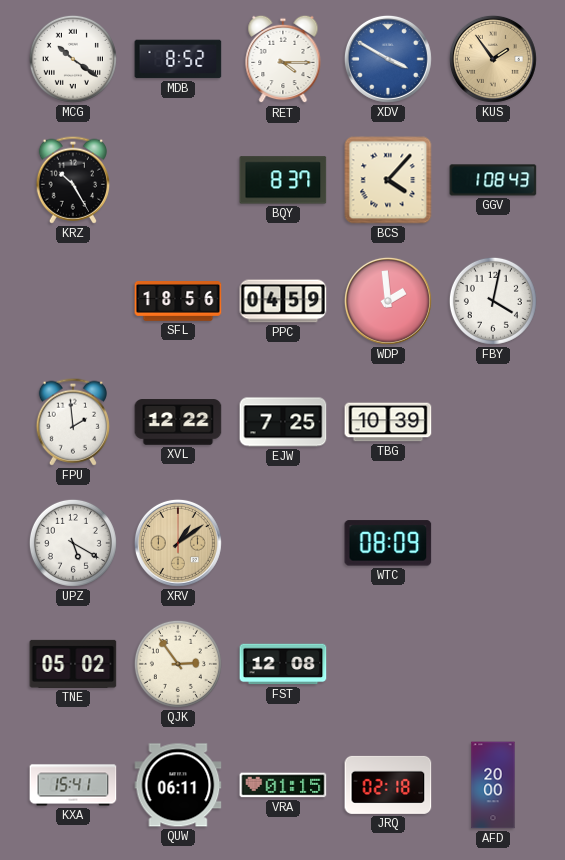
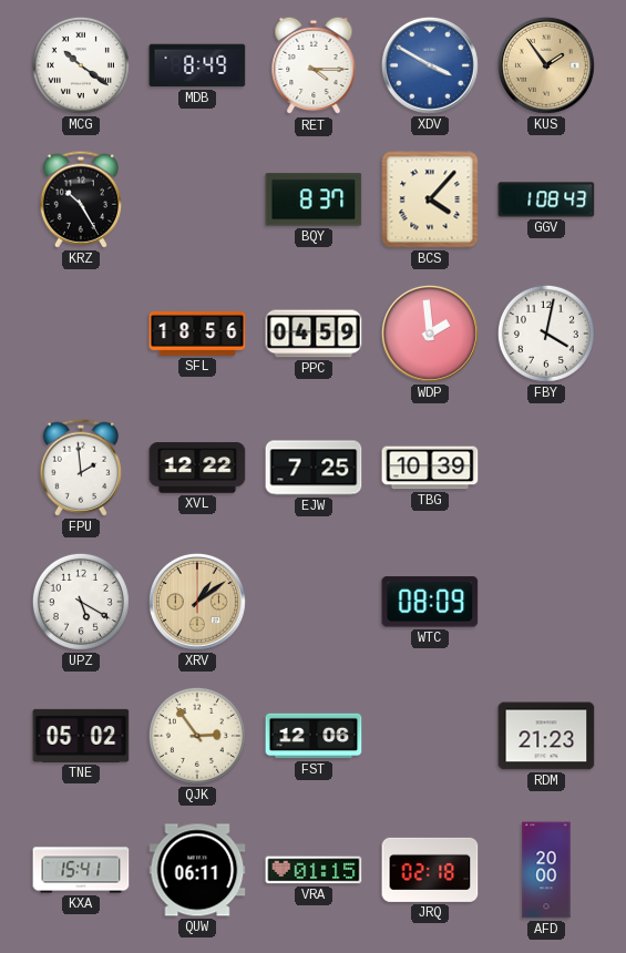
MDB: 8:52 -> 8:49 (197, 65)
FST: 12:08 -> 12:06 (314, 736)
RDM: none -> 21:23 (546, 736)
